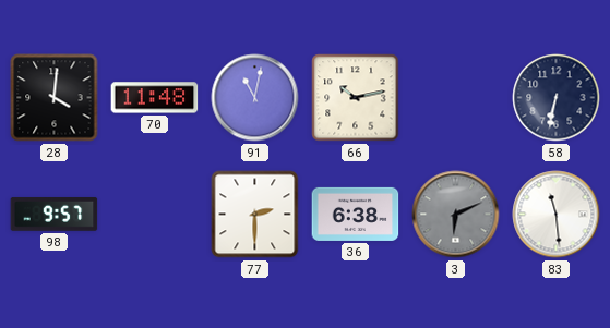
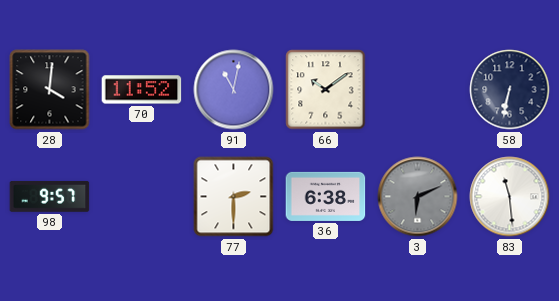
70: 11:48 -> 11:52 (142, 90)
66: 10:13 -> 10:09 (326, 90)
